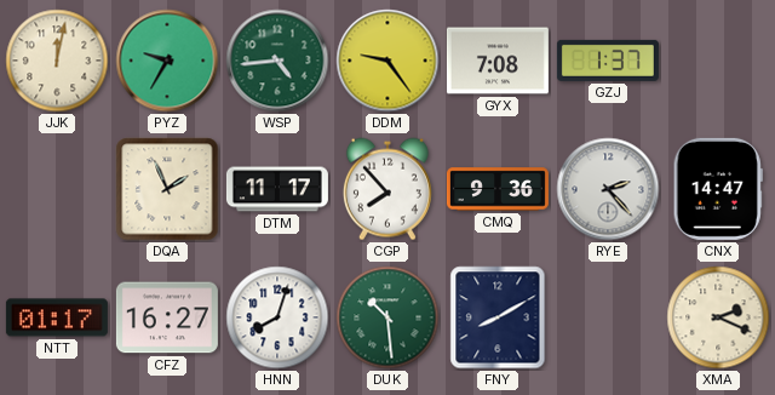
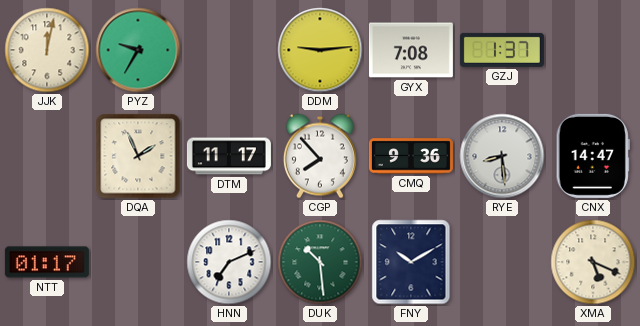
WSP: 4:44 -> none (277, 61)
DDM: 9:24 -> 9:14 (320, 50)
RYE: 2:23 -> 8:29 (502, 156)
CFZ: 16:27 -> none (167, 317)
HNN: 8:03 -> 7:11 (229, 262)
FNY: 8:10 -> 10:10 (411, 262)
XMA: 2:19 -> 5:19 (593, 262)
